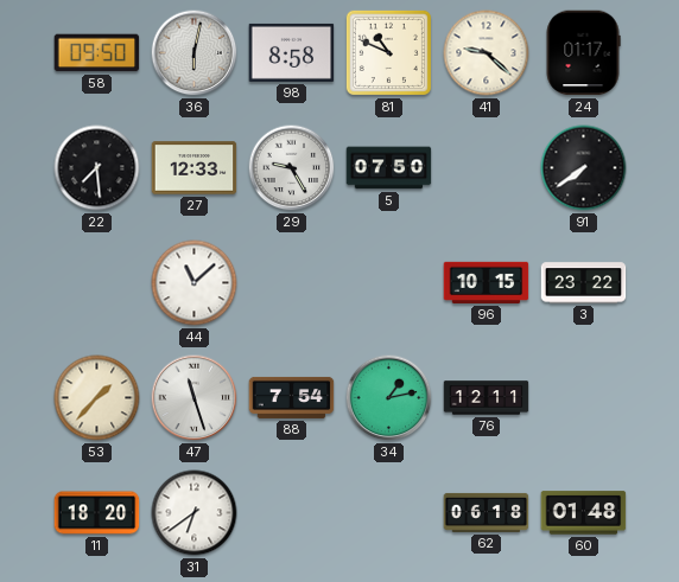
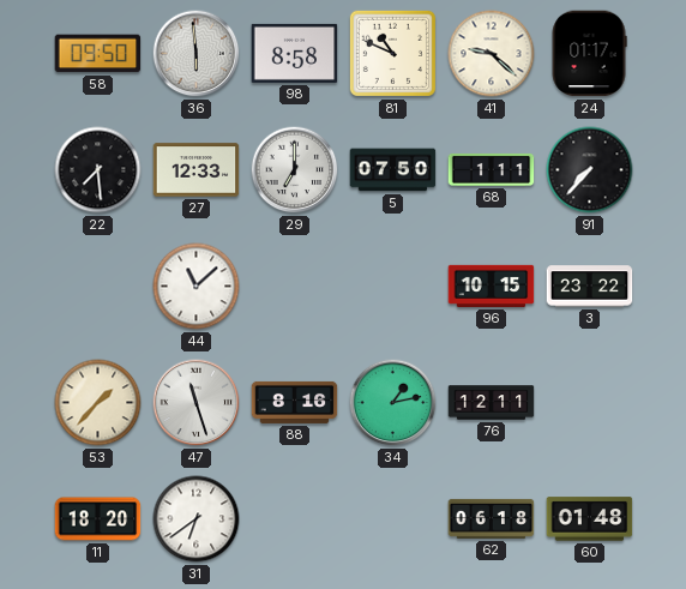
36: 6:02 -> 5:59 (197, 54)
29: 9:25 -> 7:00 (295, 170)
68: none -> 1:11 (492, 169)
91: 7:39 -> 7:37 (590, 170)
88: 7:54 -> 8:16 (295, 402)
